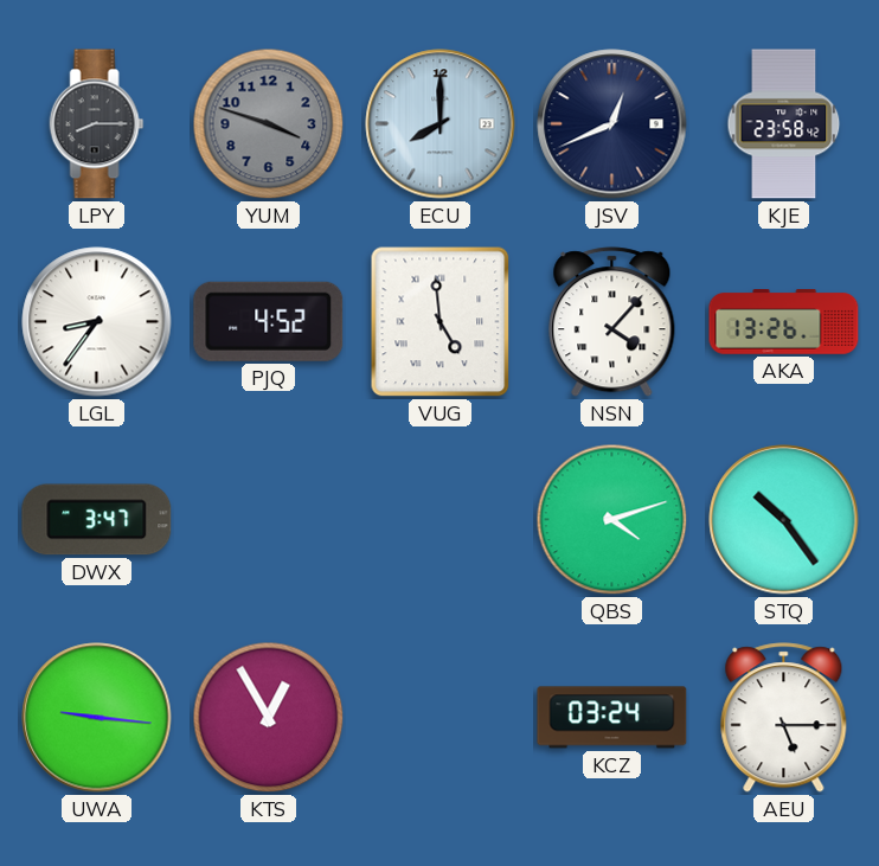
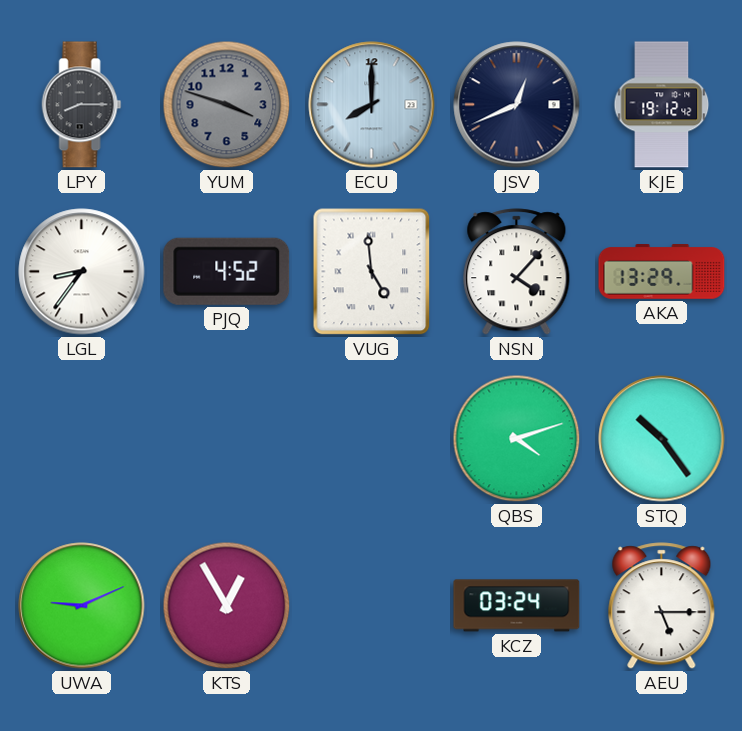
KJE: 23:58 -> 19:12 (662, 105)
AKA: 13:26 -> 13:29 (662, 272)
DWX: 3:47 -> none (97, 520)
UWA: 9:16 -> 9:11 (82, 606)
